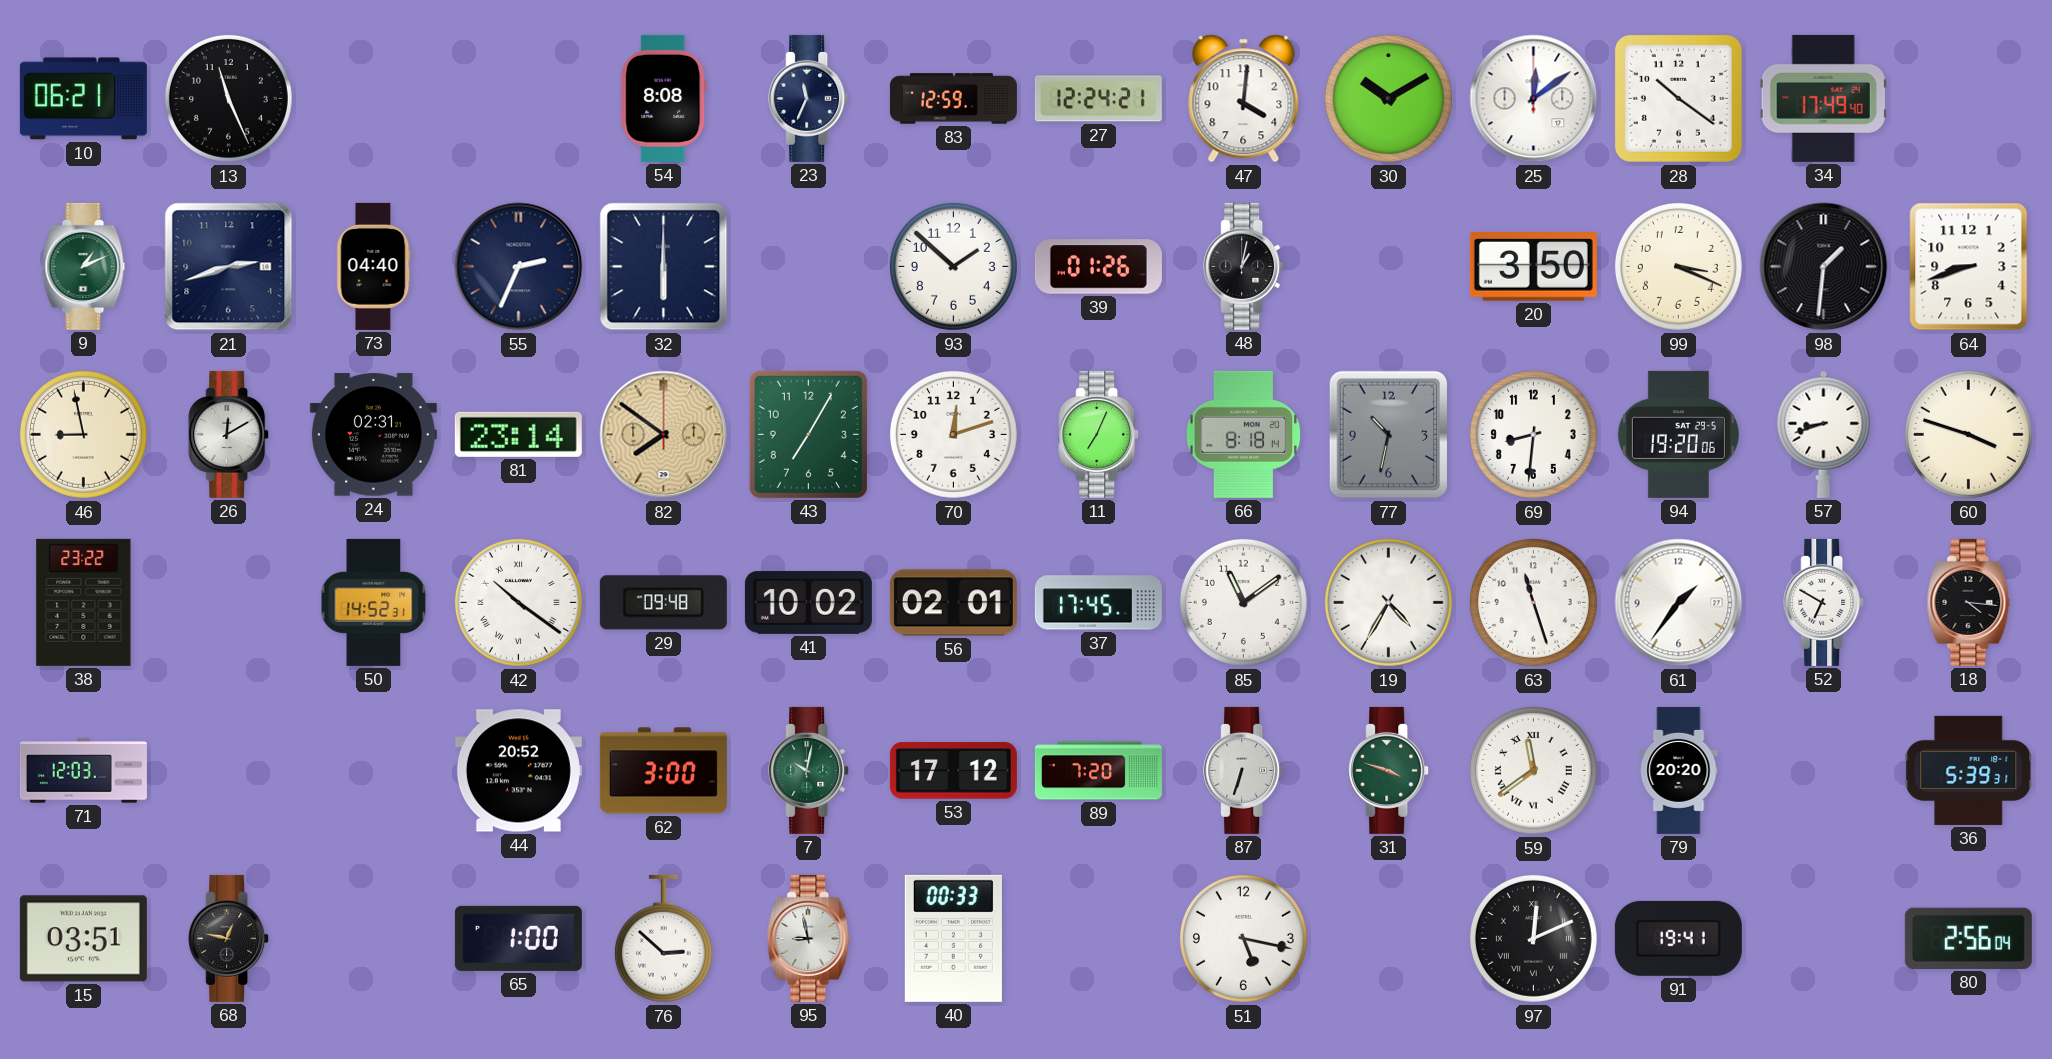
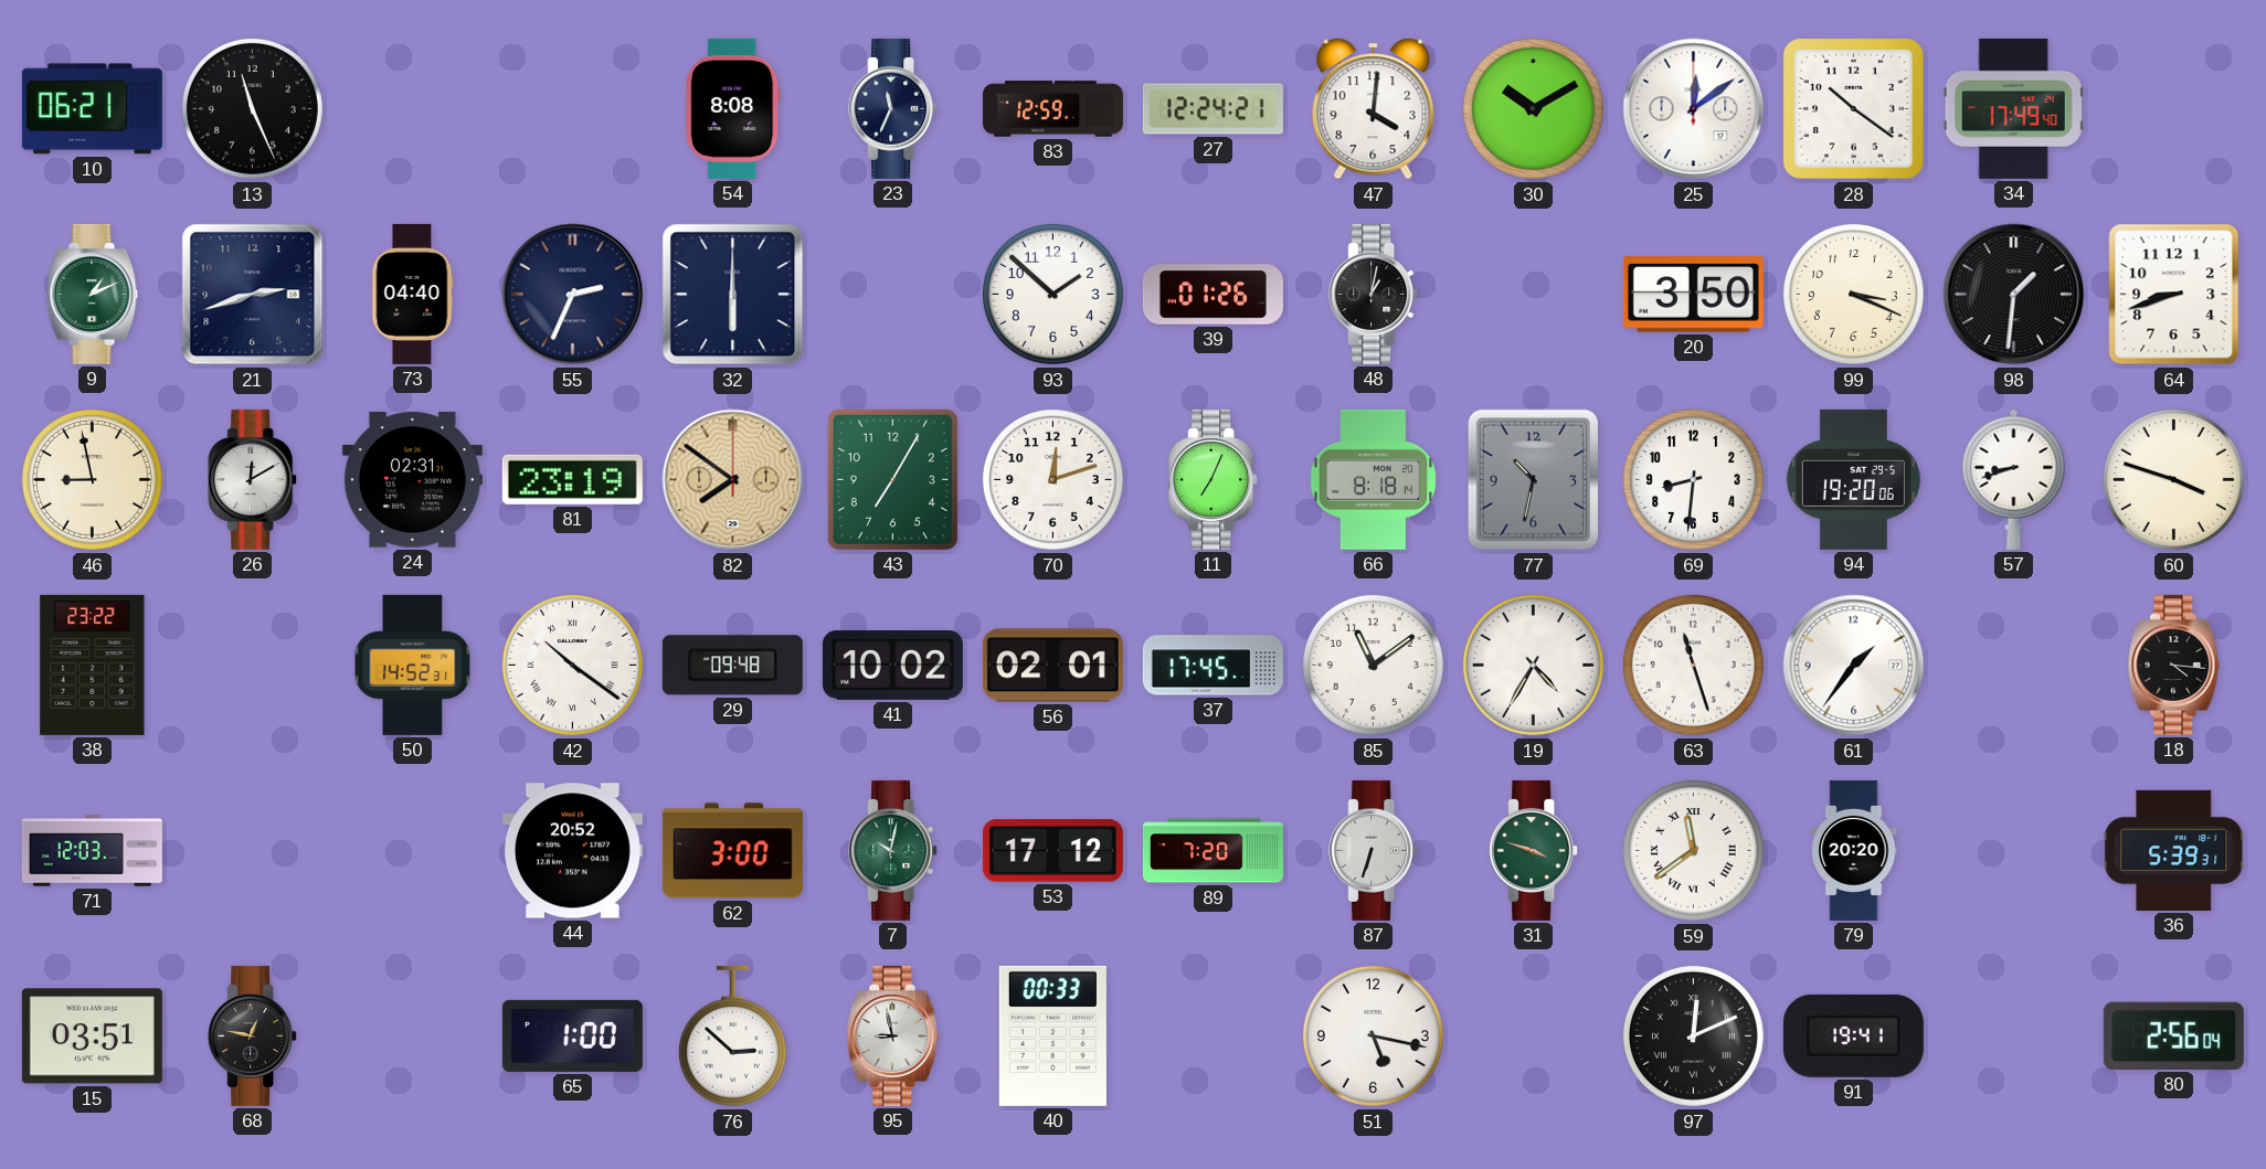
81: 23:14 -> 23:19 (572, 479)
52: 6:50 -> none (1824, 602)
